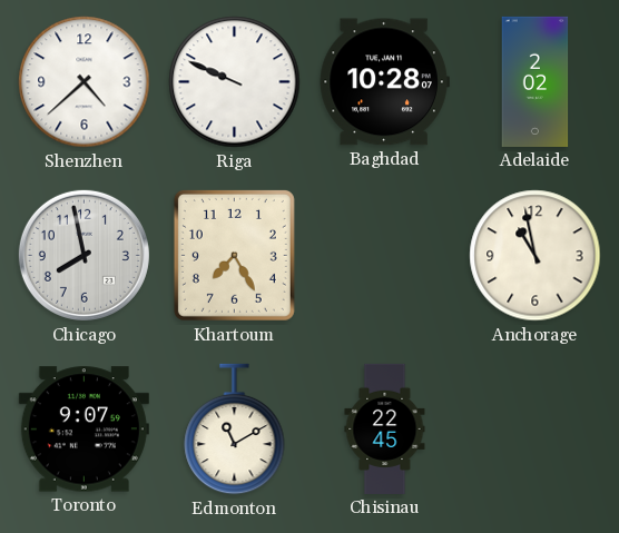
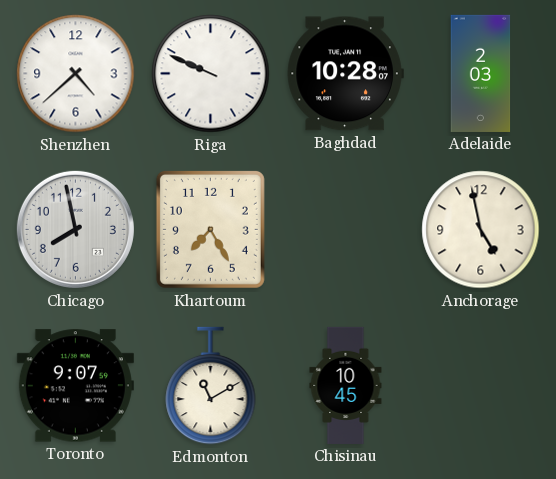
Adelaide: 2:02 -> 2:03 (481, 73)
Anchorage: 10:58 -> 4:58 (481, 230)
Chisinau: 22:45 -> 10:45 (346, 385)
